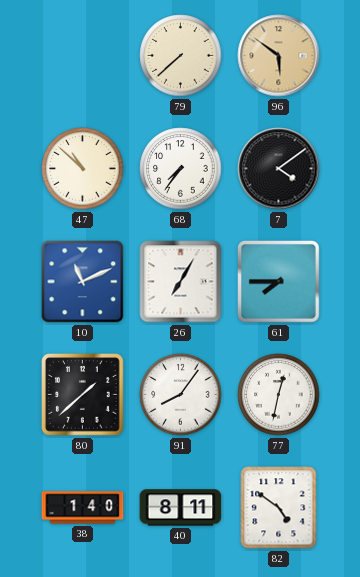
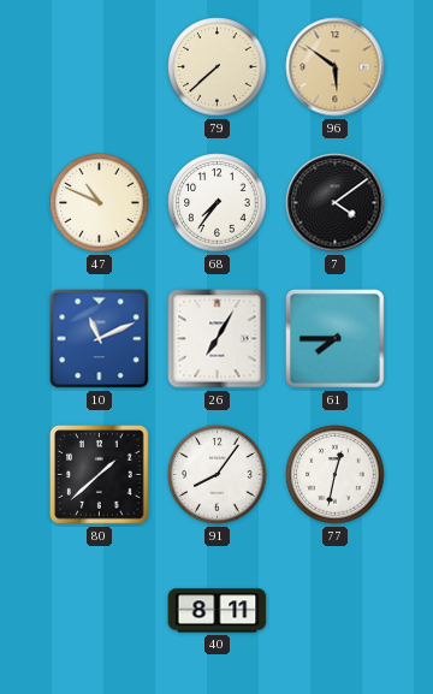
47: 10:52 -> 10:49 (100, 203)
38: 1:40 -> none (83, 508)
82: 4:51 -> none (279, 508)
